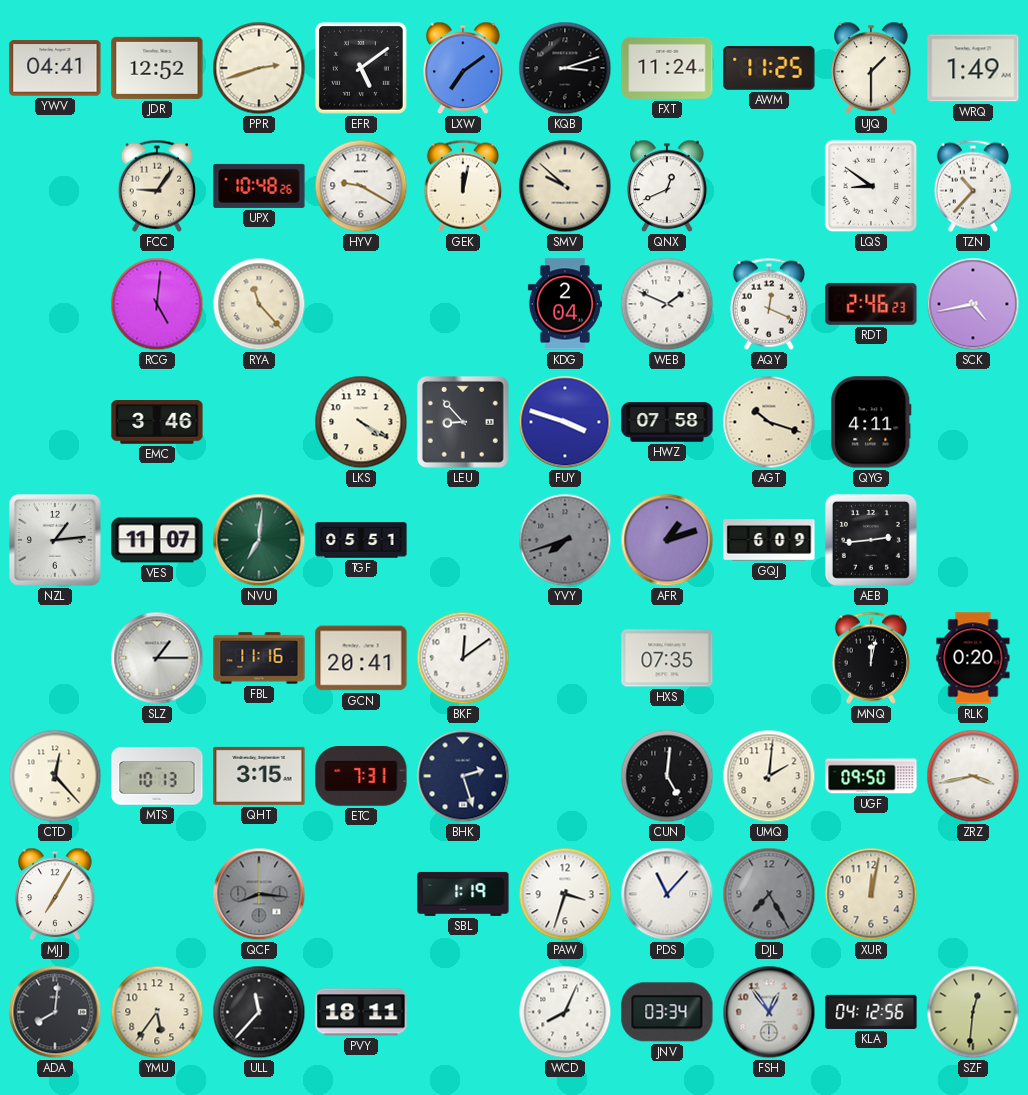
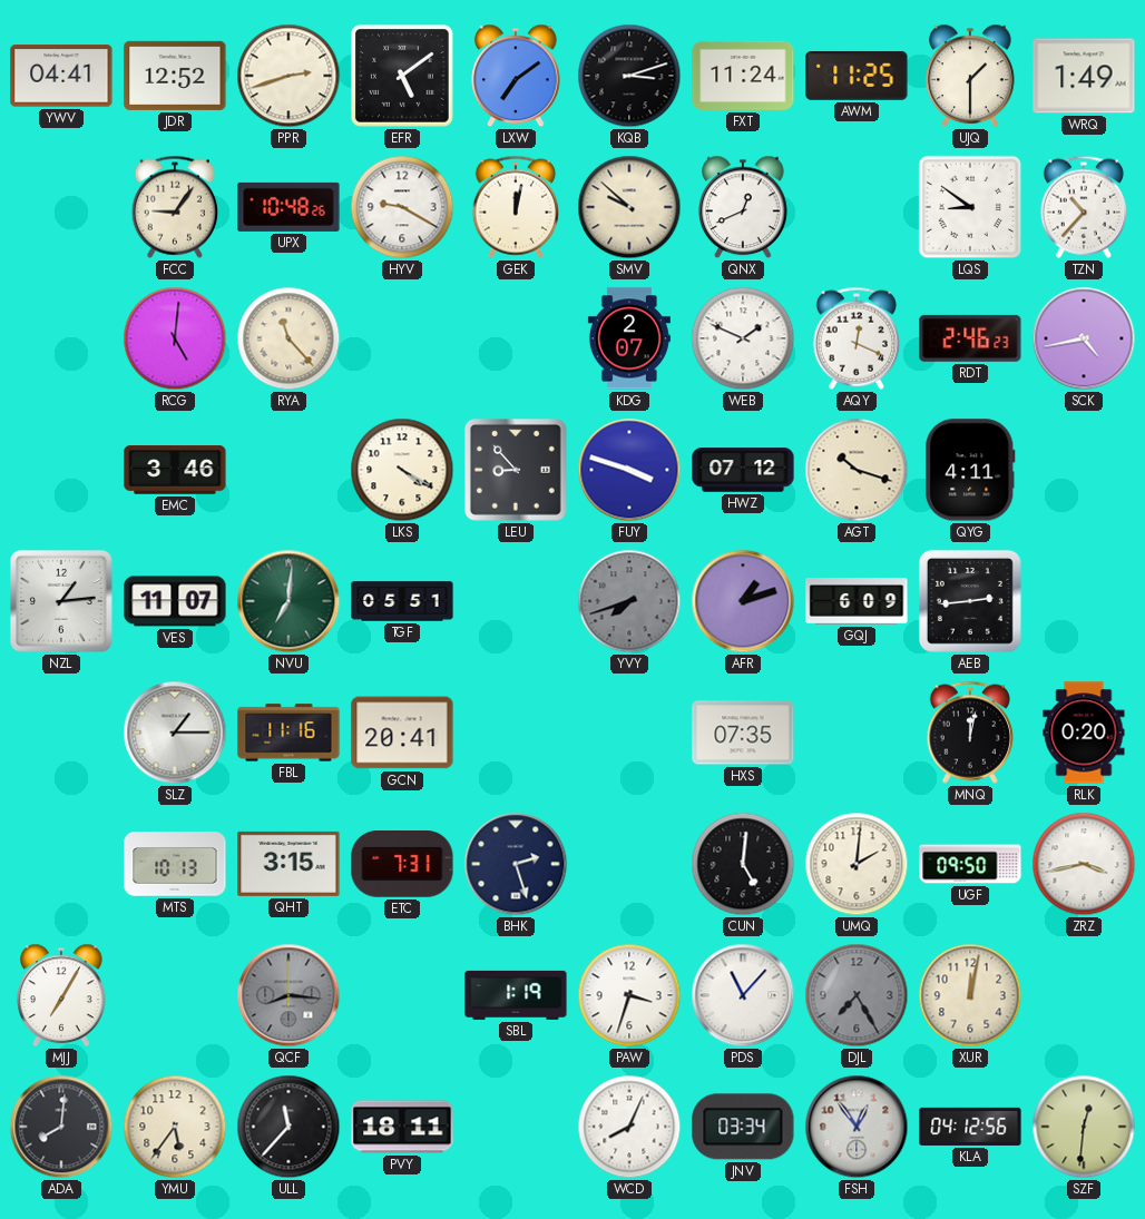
KDG: 2:04 -> 2:07 (629, 338)
HWZ: 07:58 -> 07:12 (743, 470)
BKF: 12:09 -> none (463, 658)
CTD: 12:23 -> none (55, 776)
